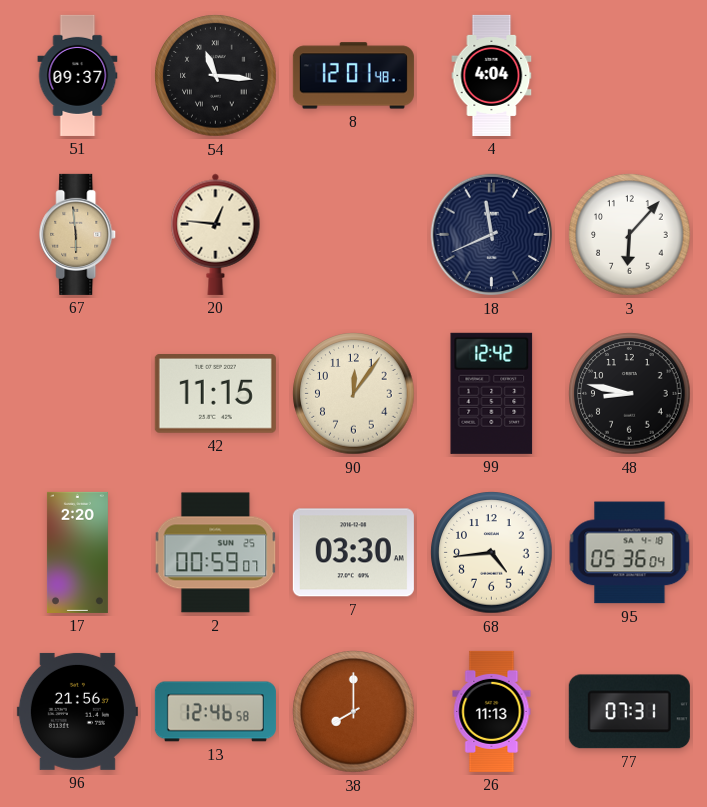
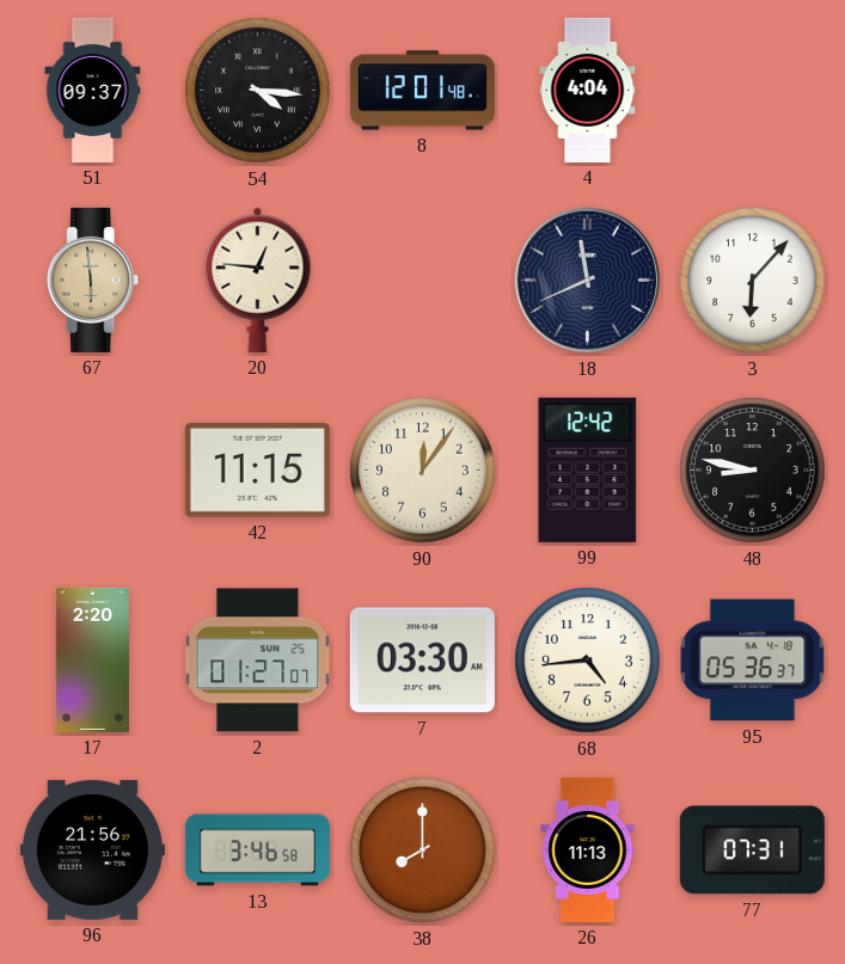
54: 11:16 -> 4:16 (258, 91)
2: 00:59 -> 01:27 (258, 661)
95: 05:36:04 -> 05:36:37 (753, 661)
13: 12:46 -> 3:46 (257, 851)
